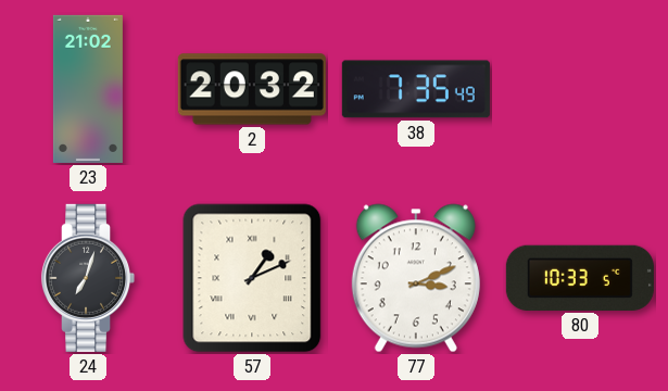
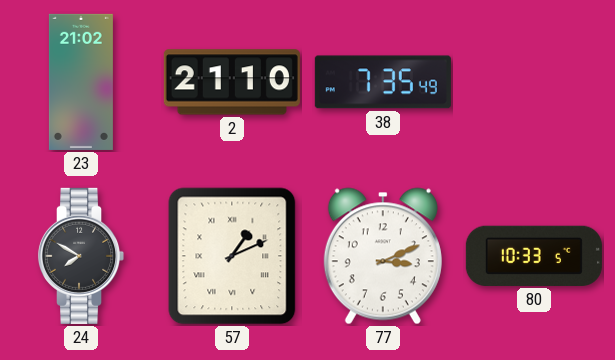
2: 20:32 -> 21:10 (232, 82)
24: 7:03 -> 7:50 (81, 256)
